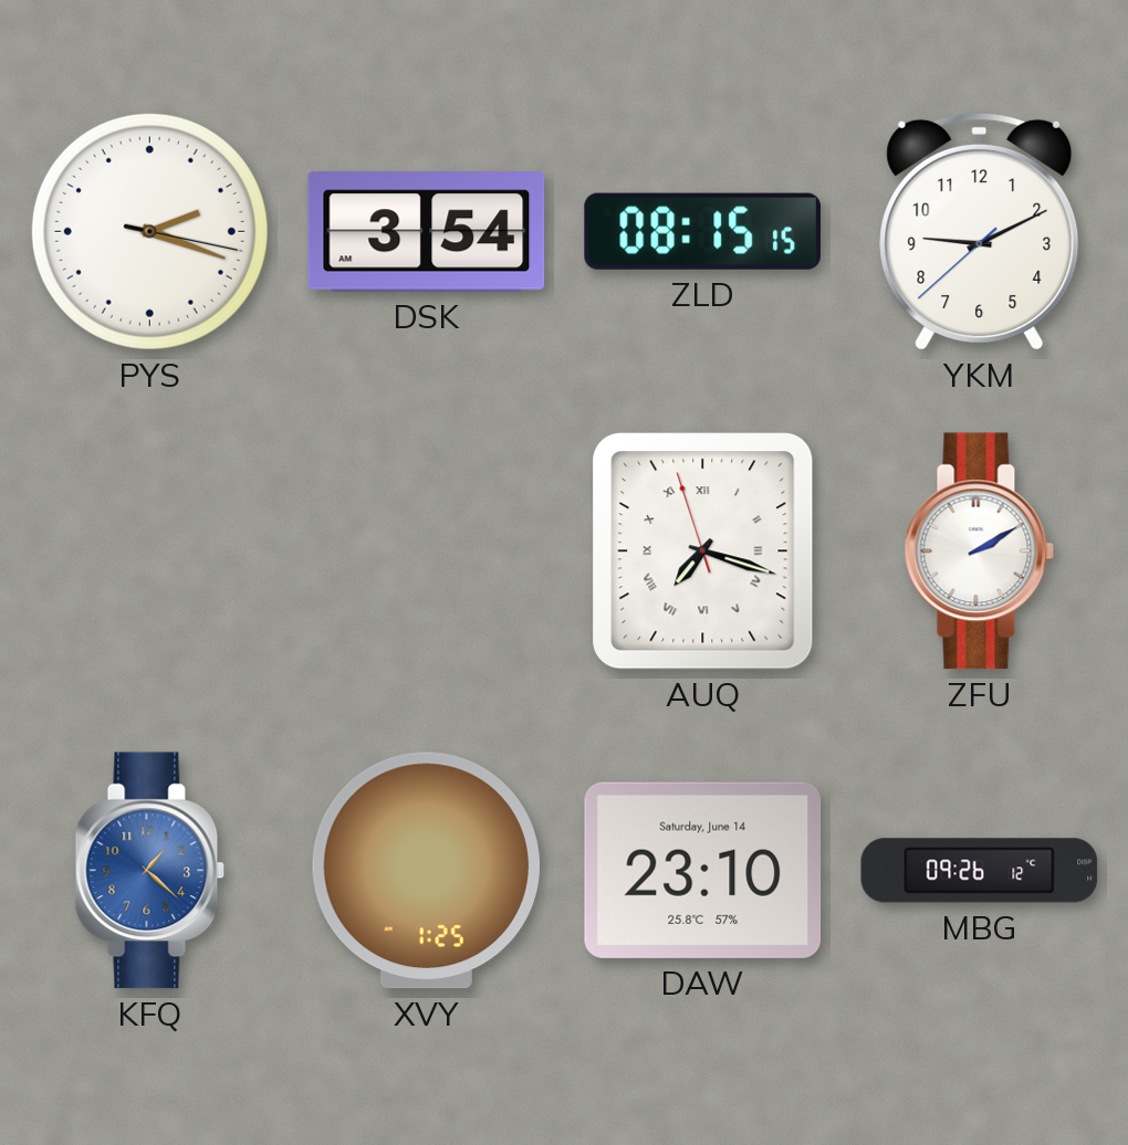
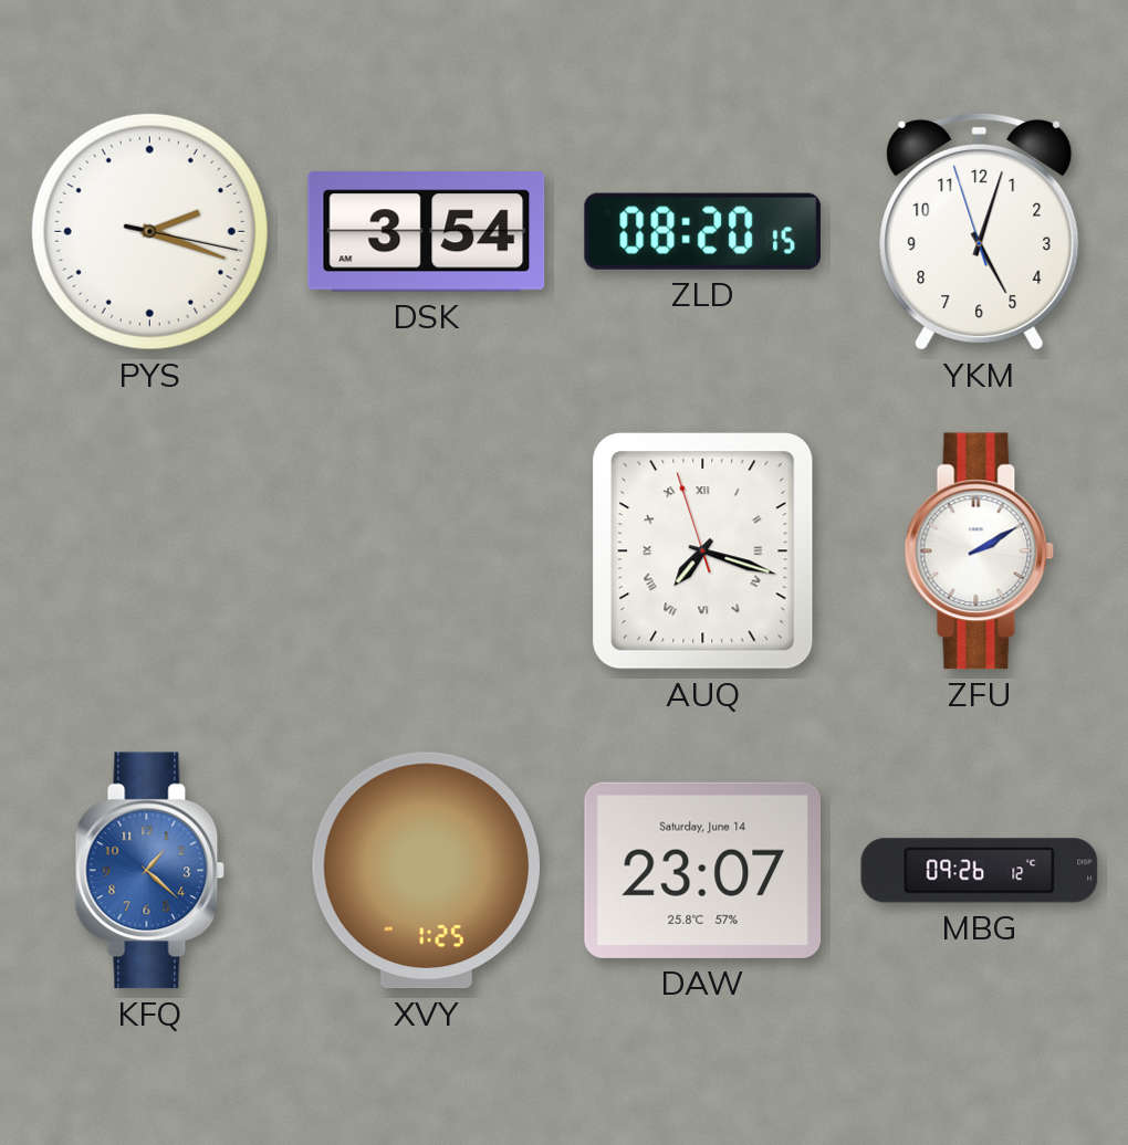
ZLD: 08:15 -> 08:20 (702, 231)
YKM: 9:10 -> 5:02 (980, 231)
DAW: 23:10 -> 23:07 (703, 870)
